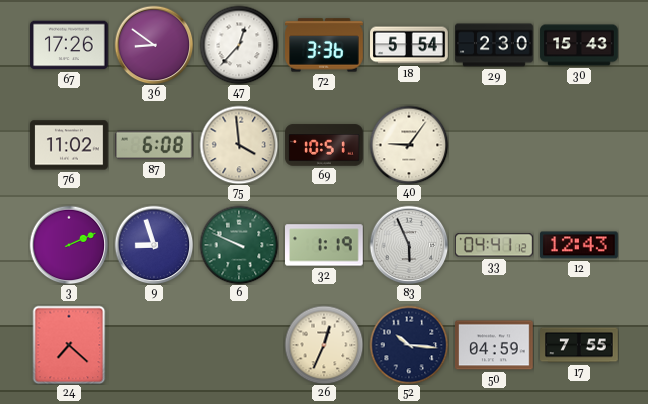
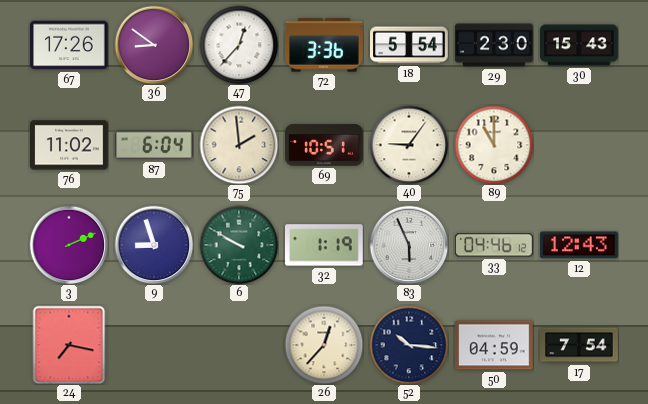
87: 6:08 -> 6:04 (154, 145)
75: 3:59 -> 1:59 (239, 145)
89: none -> 11:00 (494, 145)
6: 9:49 -> 9:50 (239, 245)
33: 04:41 -> 04:46 (495, 245)
24: 7:22 -> 7:17 (69, 345)
26: 12:34 -> 12:37 (324, 345)
17: 7:55 -> 7:54 (579, 345)
